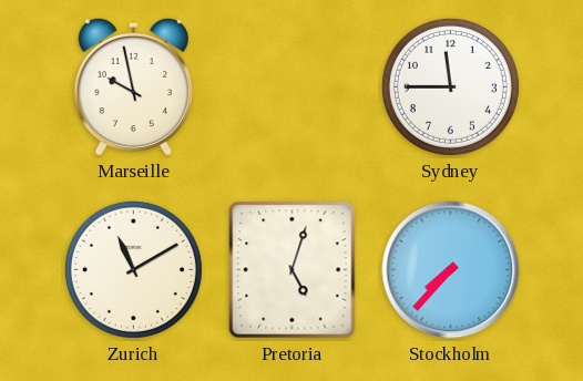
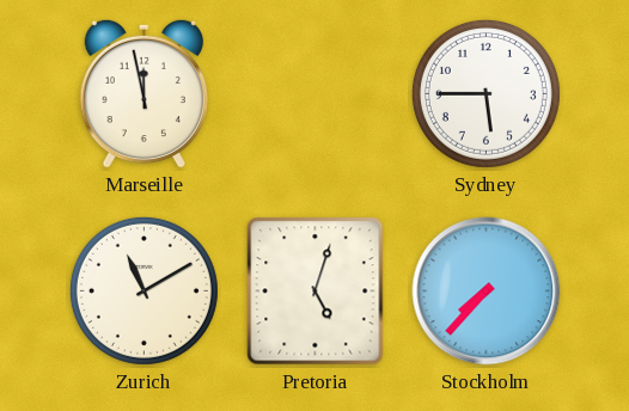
Marseille: 9:58 -> 11:58 (143, 93)
Sydney: 11:45 -> 5:45 (486, 93)
